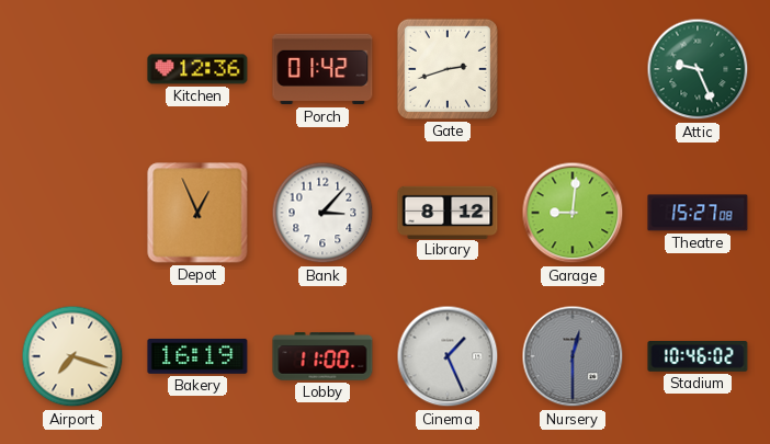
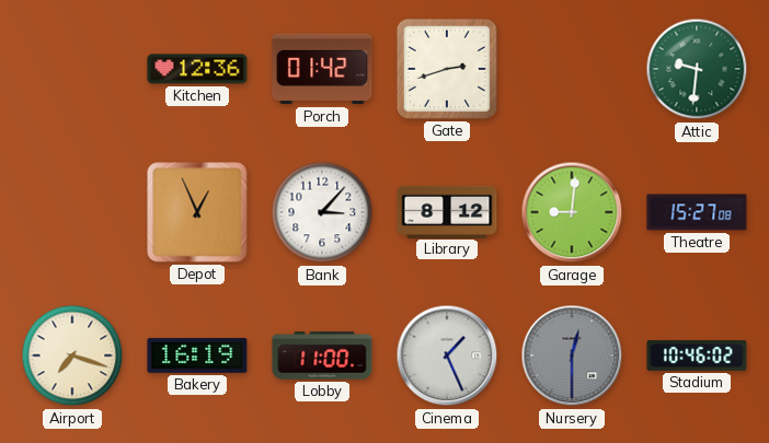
Attic: 9:26 -> 9:31 (697, 69)
